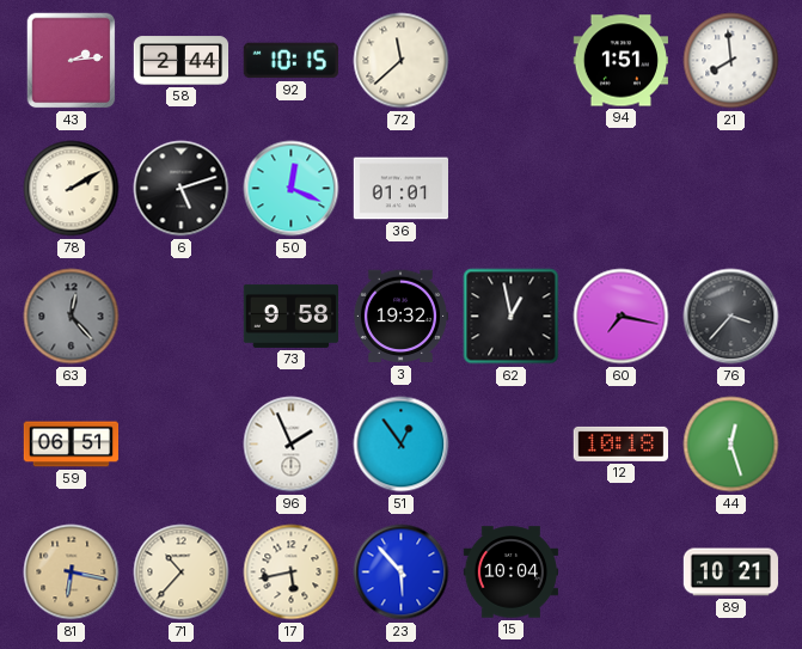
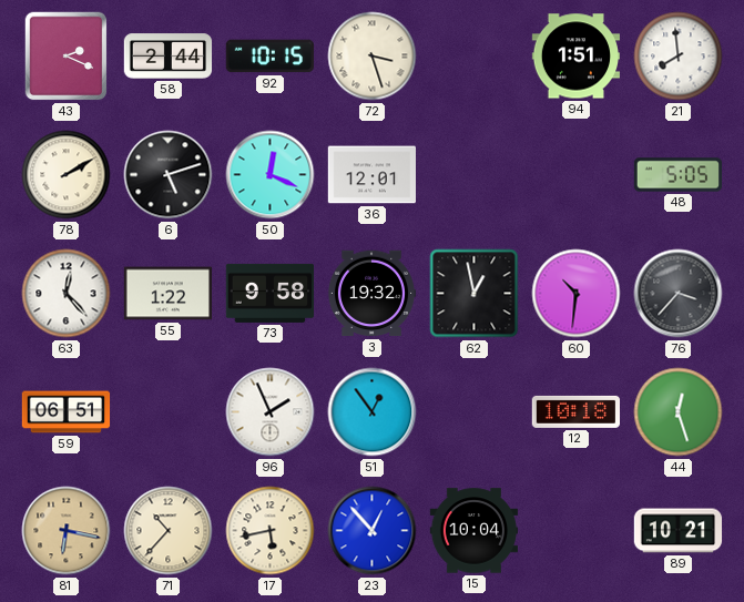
43: 2:14 -> 2:19 (67, 57)
72: 11:38 -> 3:27 (373, 57)
36: 01:01 -> 12:01 (371, 175)
48: none -> 5:05 (679, 175)
63 dial: grey -> white (67, 294)
55: none -> 1:22 (167, 294)
60: 7:17 -> 10:31 (577, 294)
23: 5:53 -> 12:53 (373, 531)
